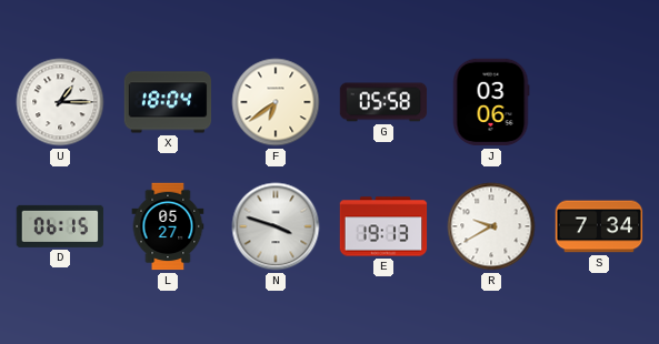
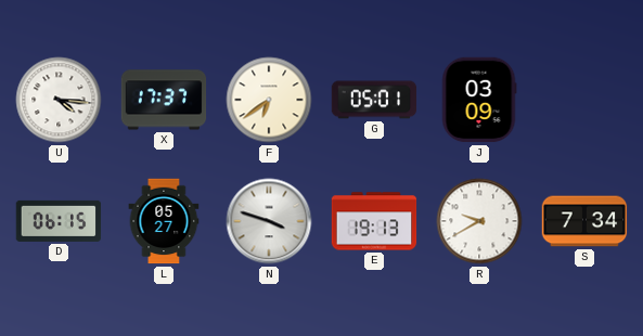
U: 1:15 -> 4:16 (59, 100)
X: 18:04 -> 17:37 (164, 100)
G: 05:58 -> 05:01 (374, 100)
J: 03:06 -> 03:09 (479, 100)
